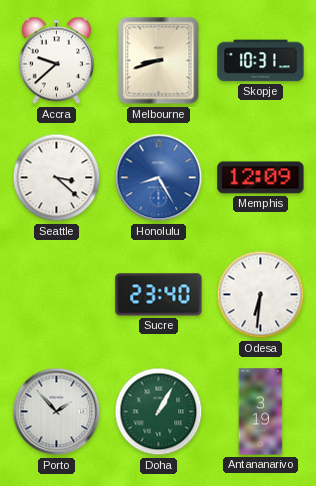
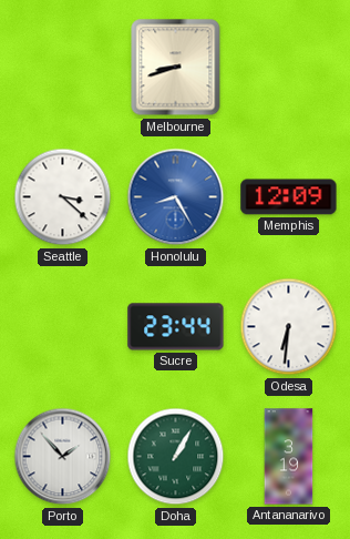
Accra: 9:38 -> none (56, 61)
Skopje: 10:31 -> none (261, 61)
Sucre: 23:40 -> 23:44 (176, 327)
